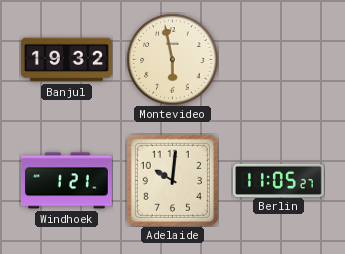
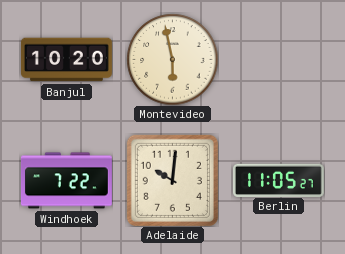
Banjul: 19:32 -> 10:20 (66, 60)
Windhoek: 1:21 -> 7:22 (66, 181)
